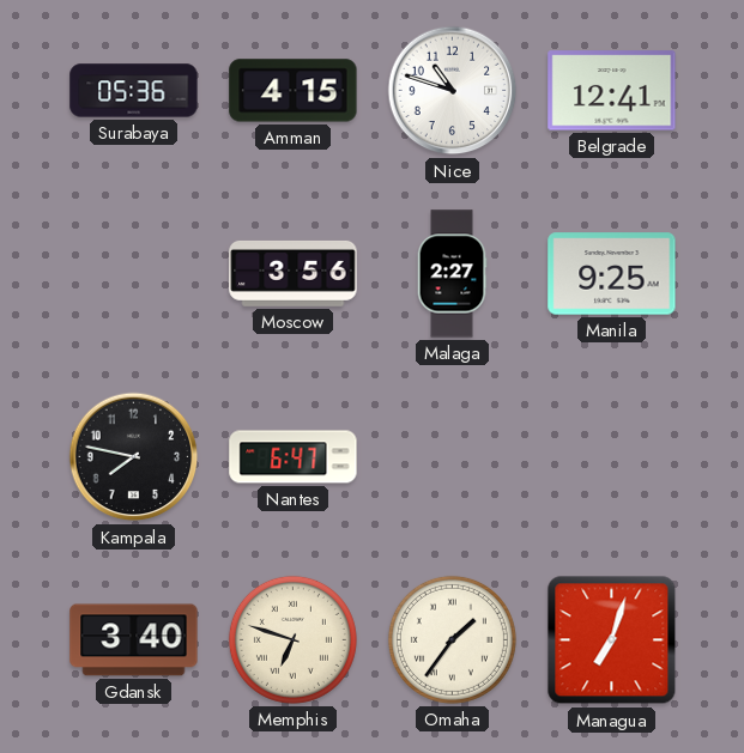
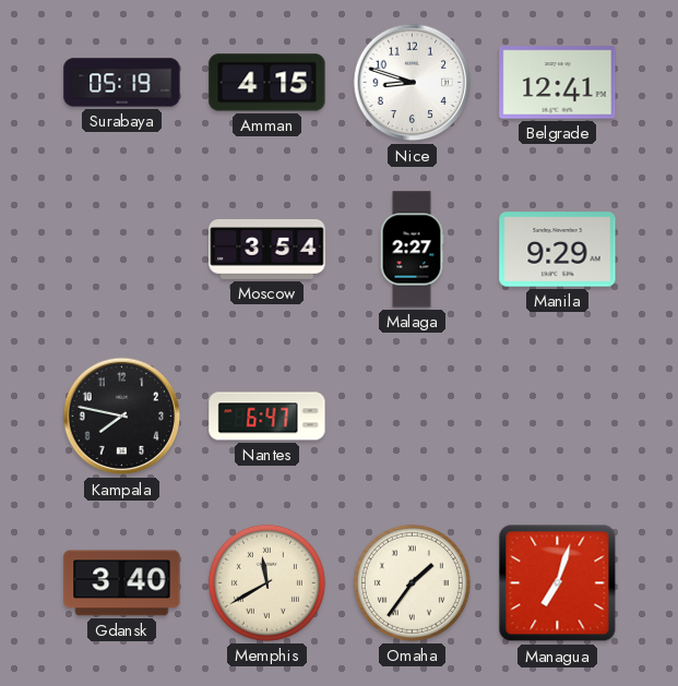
Surabaya: 05:36 -> 05:19 (122, 83)
Nice: 10:48 -> 8:48 (413, 83)
Moscow: 3:56 -> 3:54 (267, 249)
Manila: 9:25 -> 9:29 (558, 250)
Memphis: 6:48 -> 11:40 (266, 582)
